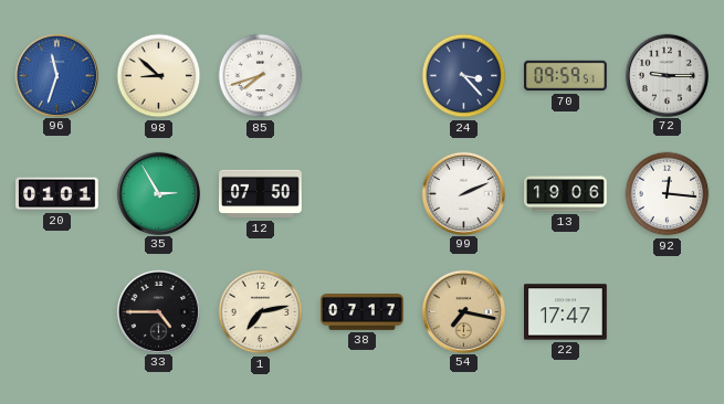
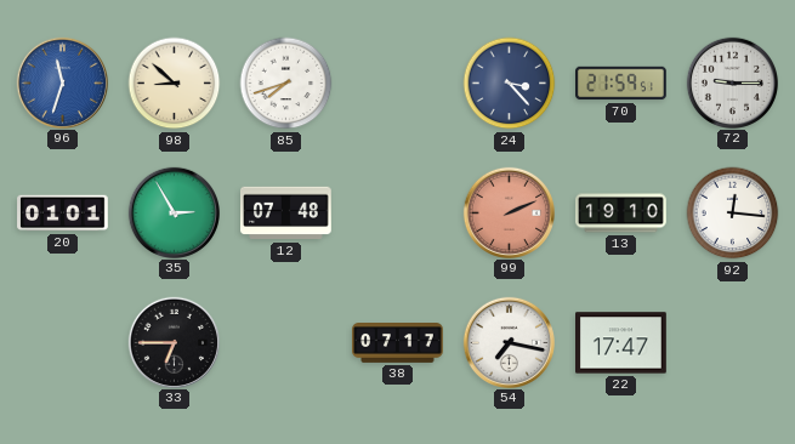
70: 09:59 -> 21:59 (621, 84)
12: 07:50 -> 07:48 (286, 214)
99 dial: white -> salmon (509, 212)
13: 19:06 -> 19:10 (621, 214)
33: 4:45 -> 6:45 (174, 342)
1: 7:13 -> none (261, 312)
54 dial: champagne -> white (509, 342)
